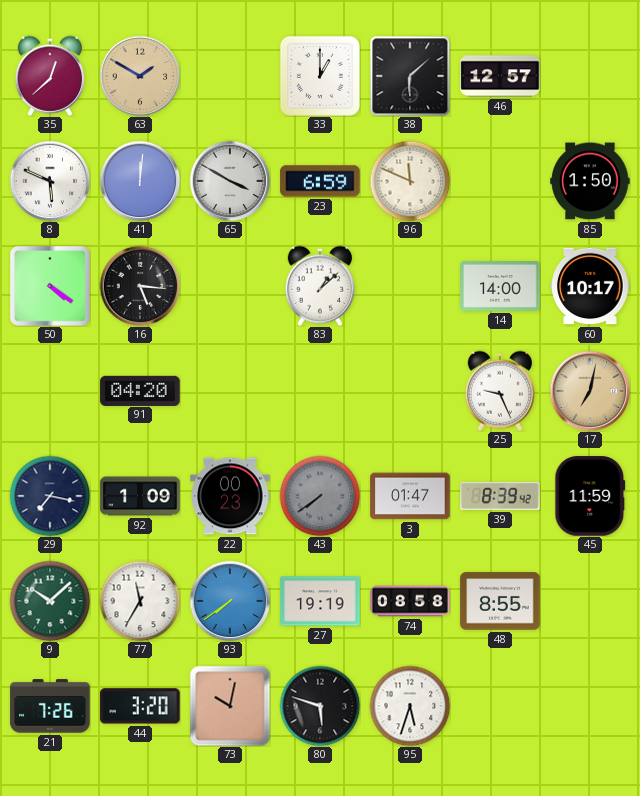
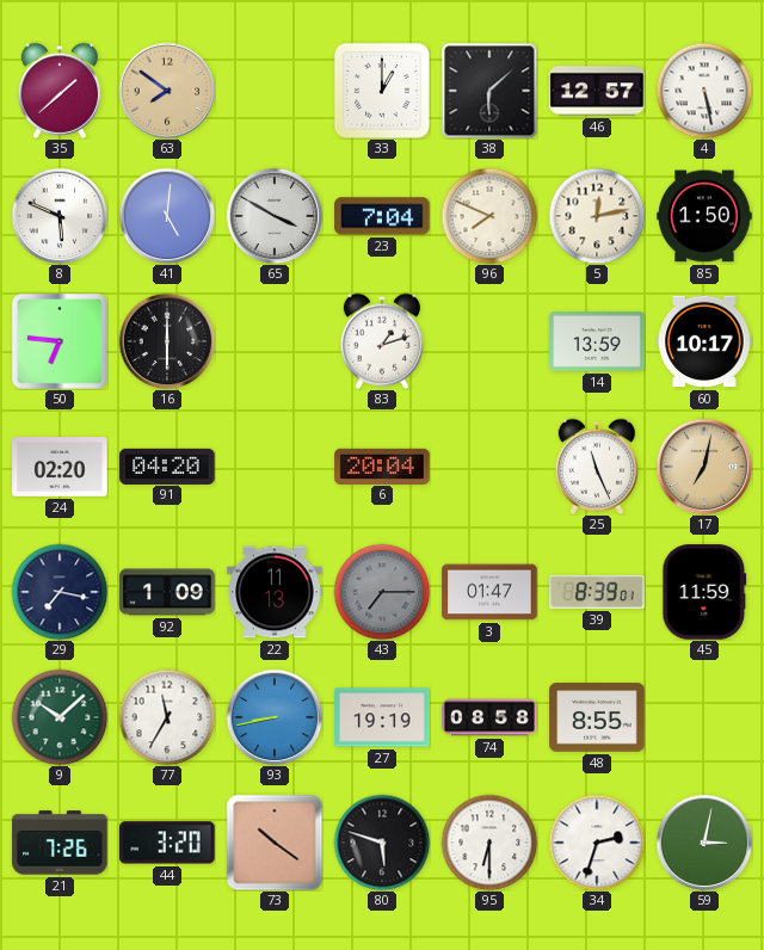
35: 12:38 -> 1:38 (58, 91)
63: 1:50 -> 7:51 (167, 91)
4: none -> 5:28 (704, 91)
41: 12:01 -> 5:01 (167, 216)
23: 6:59 -> 7:04 (382, 216)
96: 11:49 -> 7:49 (489, 216)
5: none -> 12:13 (597, 216)
50: 4:21 -> 6:46 (60, 341)
16: 5:16 -> 6:00 (167, 341)
83: 1:08 -> 1:12 (381, 341)
14: 14:00 -> 13:59 (597, 341)
24: none -> 02:20 (60, 467)
6: none -> 20:04 (382, 465)
25: 9:26 -> 11:26 (596, 467)
22: 00:23 -> 11:13 (275, 592)
43: 7:39 -> 7:15 (382, 592)
39: 8:39:42 -> 8:39:01 (597, 592)
93: 7:39 -> 8:43 (275, 717)
73: 10:02 -> 10:21 (275, 843)
95: 5:33 -> 6:30 (489, 843)
34: none -> 2:33 (597, 843)
59: none -> 3:02 (704, 843)
